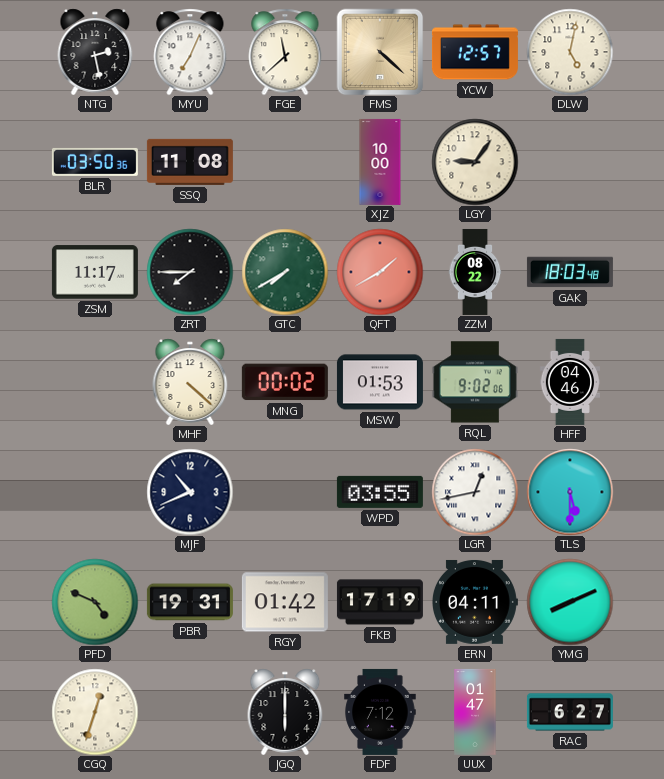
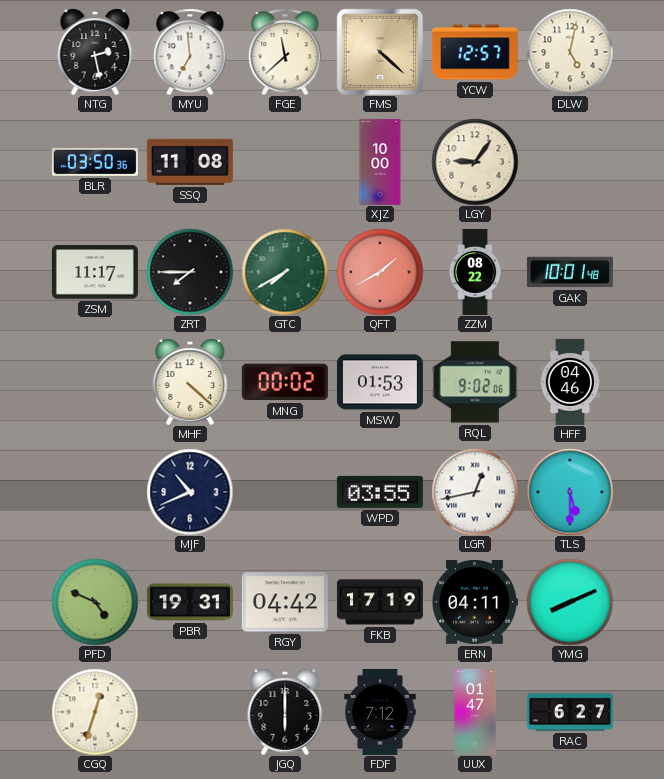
MYU: 7:04 -> 6:59 (190, 52)
GAK: 18:03 -> 10:01 (570, 272)
RGY: 01:42 -> 04:42 (285, 602)
